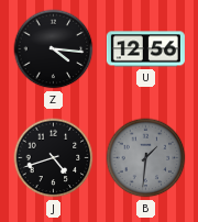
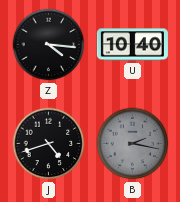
U: 12:56 -> 10:40 (132, 45)
B: 1:31 -> 2:17 (133, 144)
